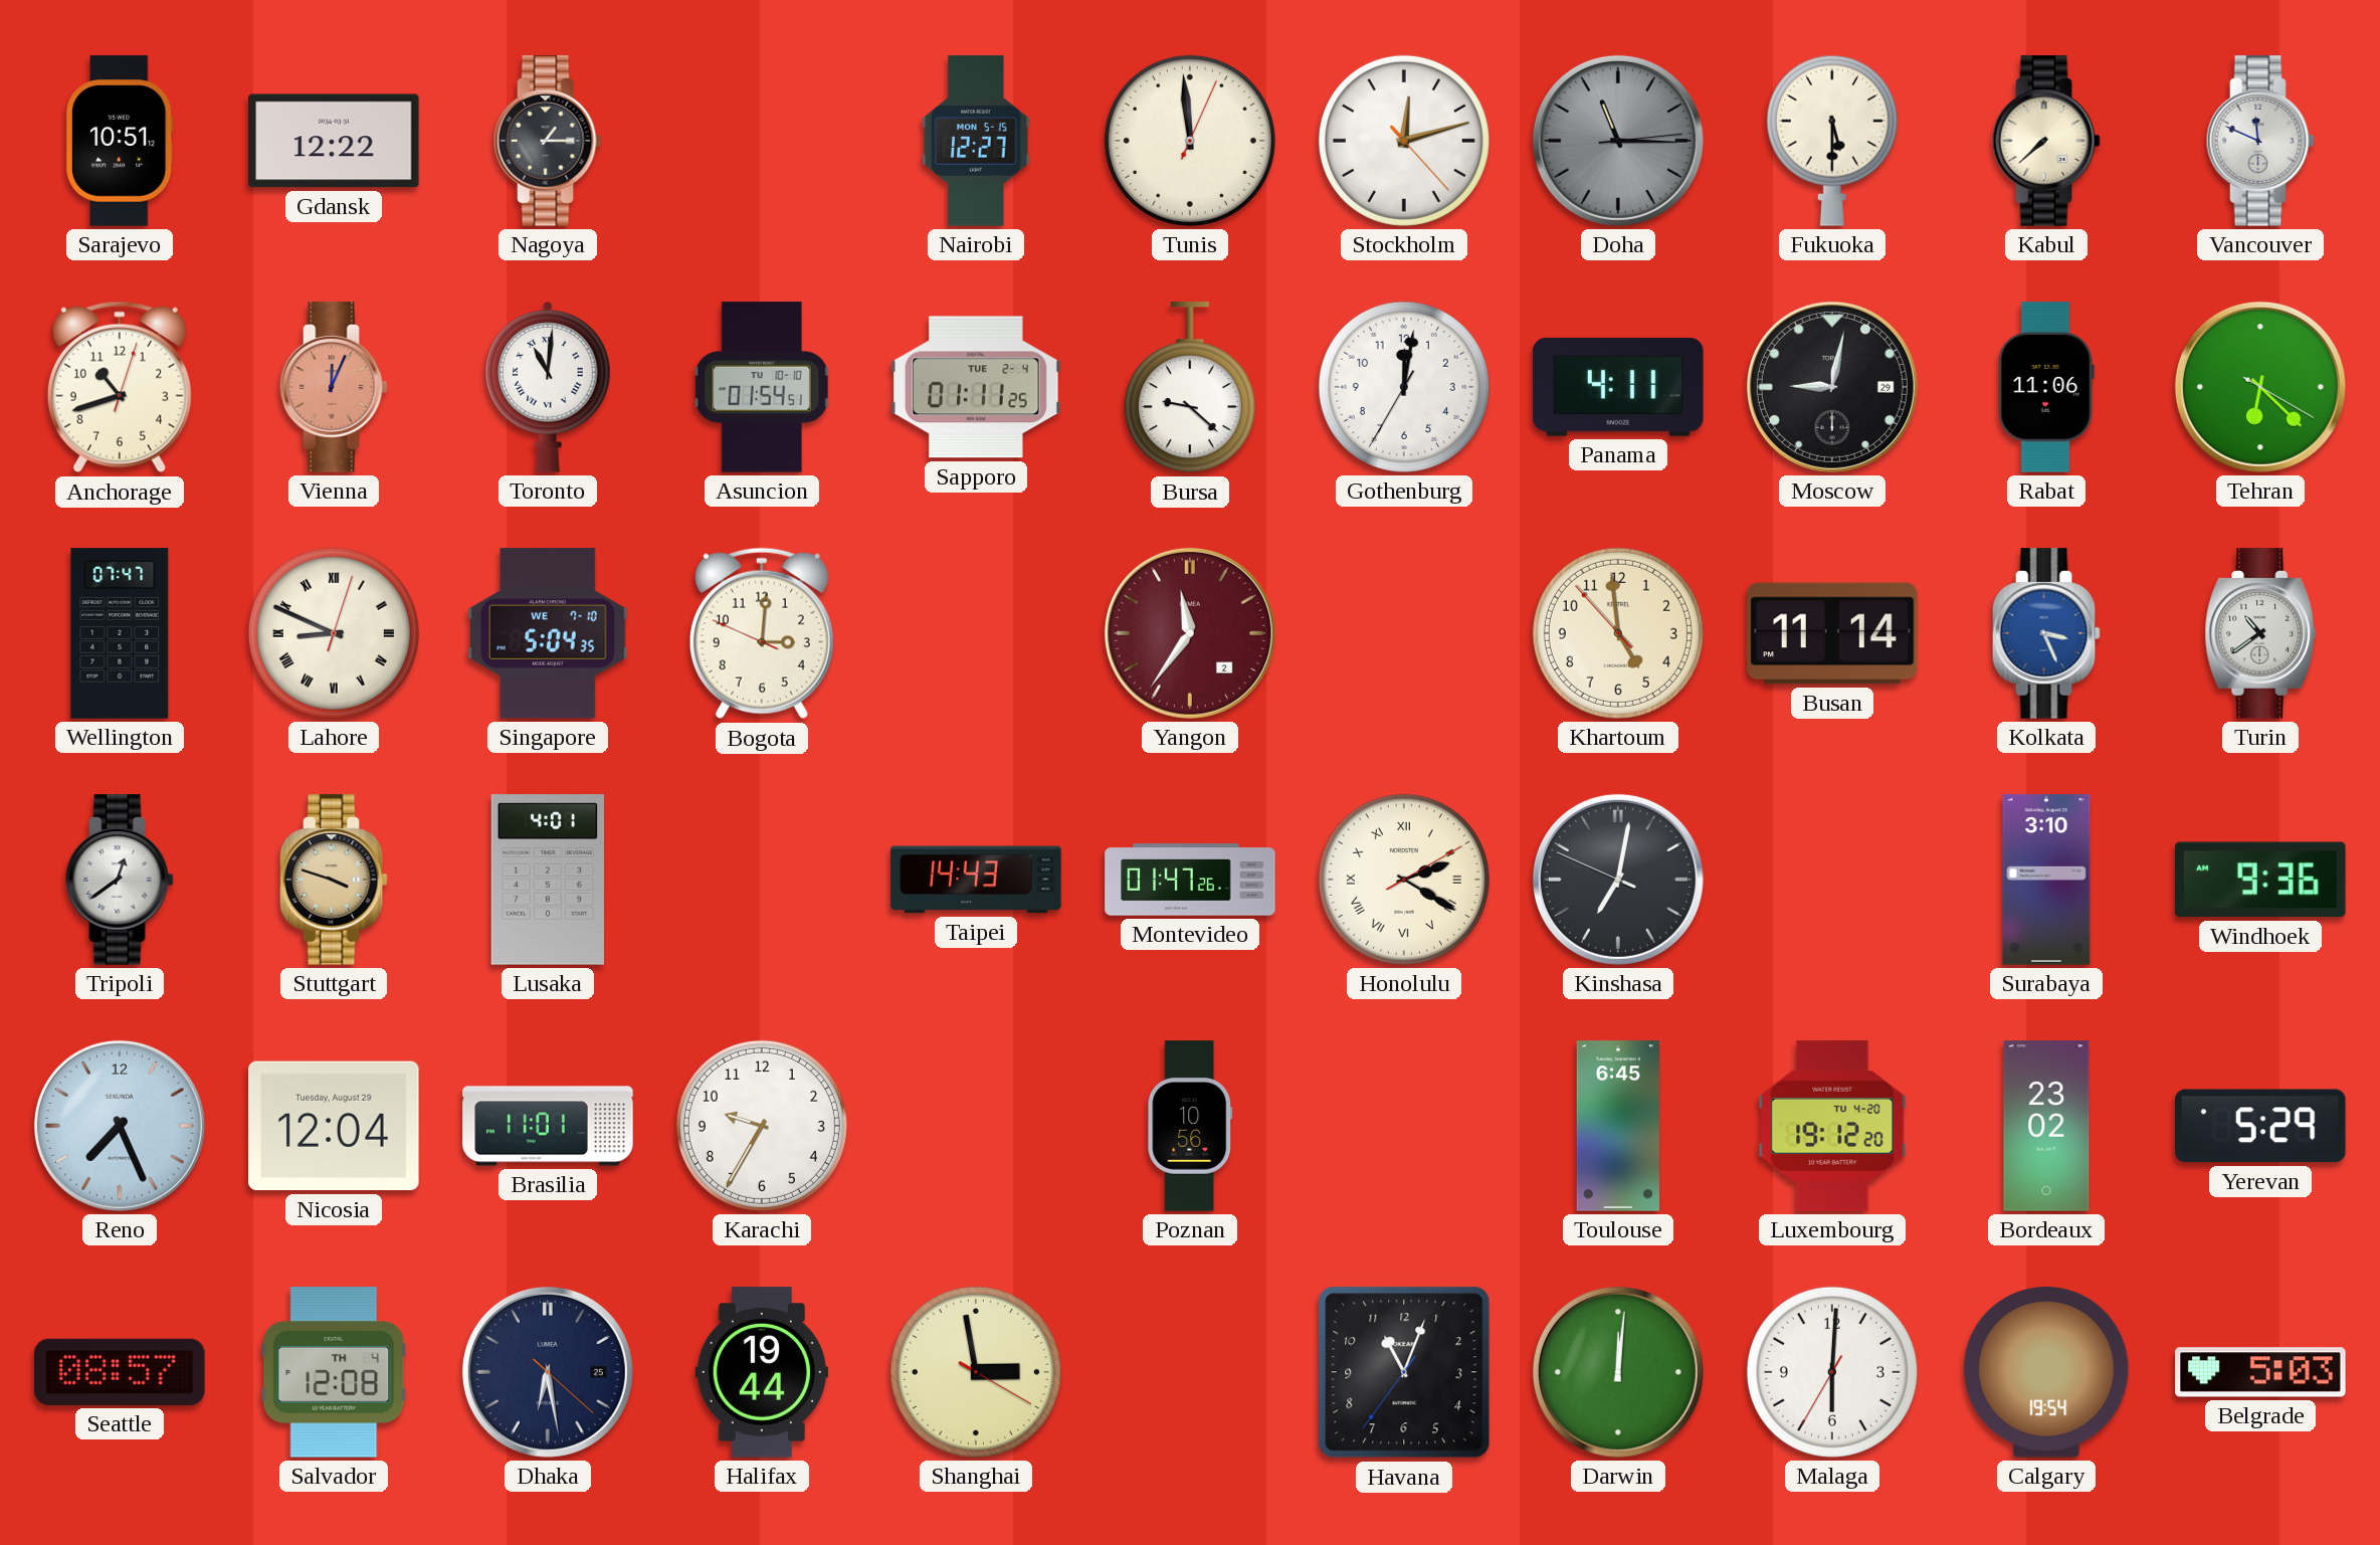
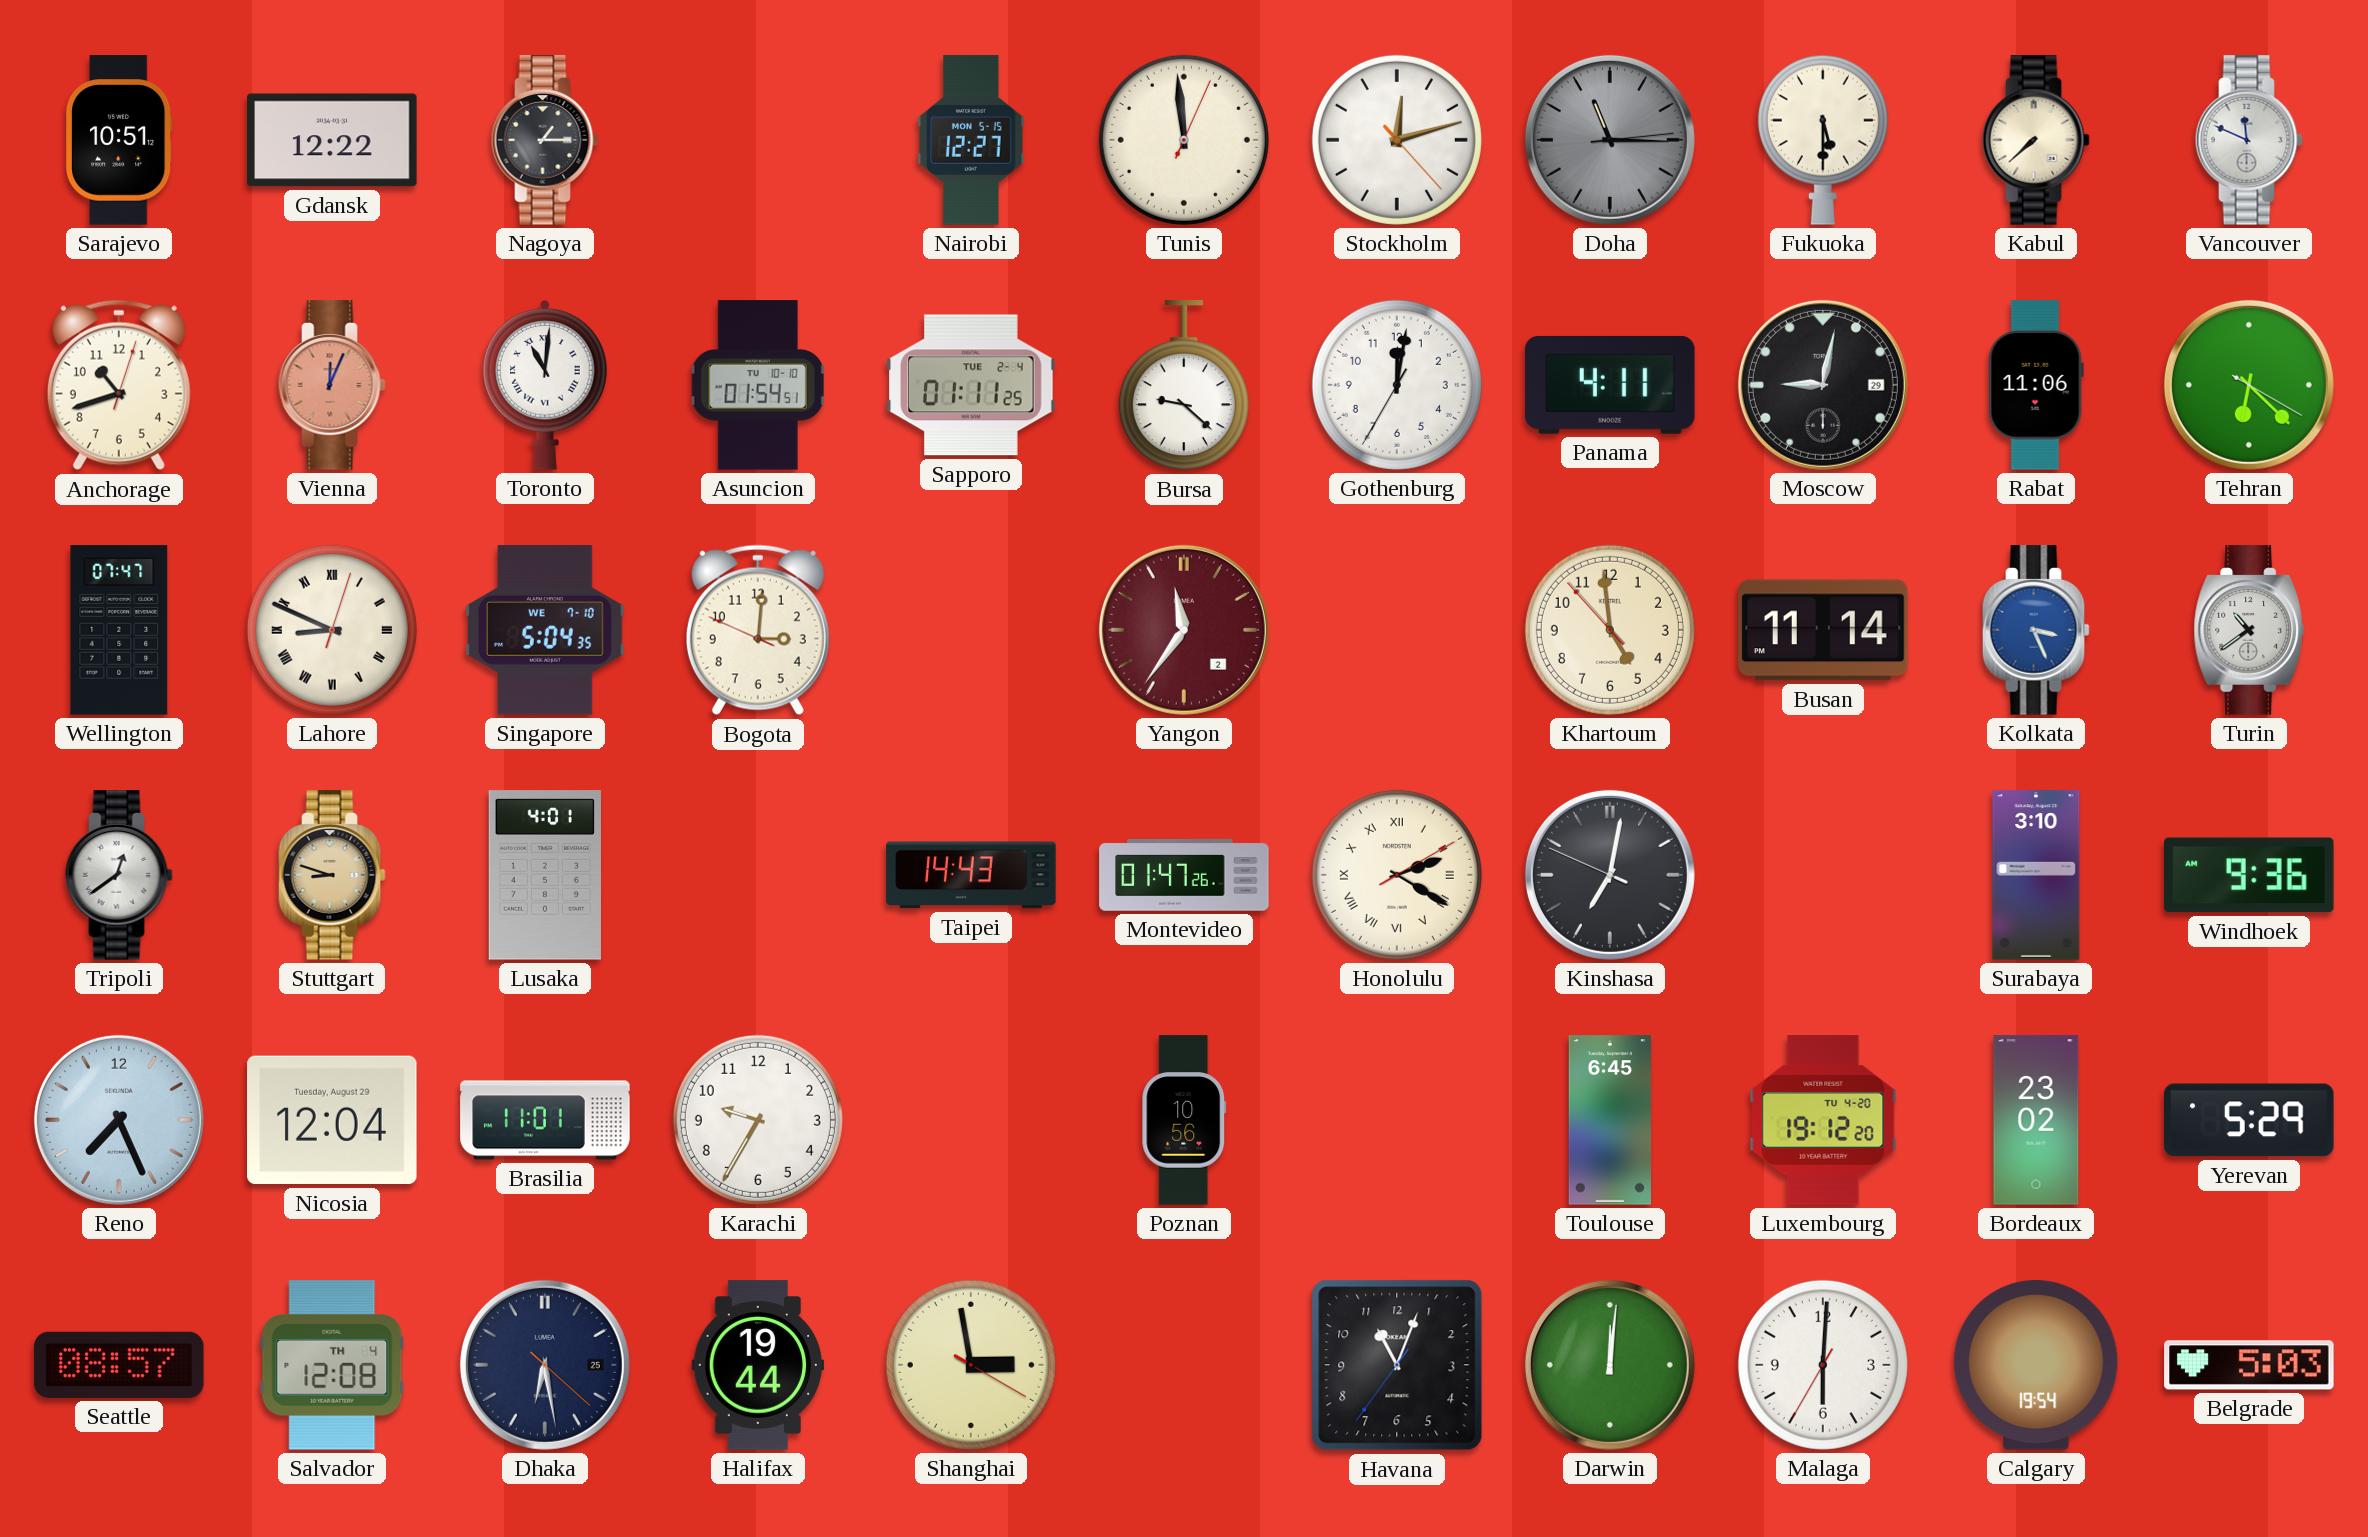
Stuttgart: 3:48 -> 8:48 (332, 875)
